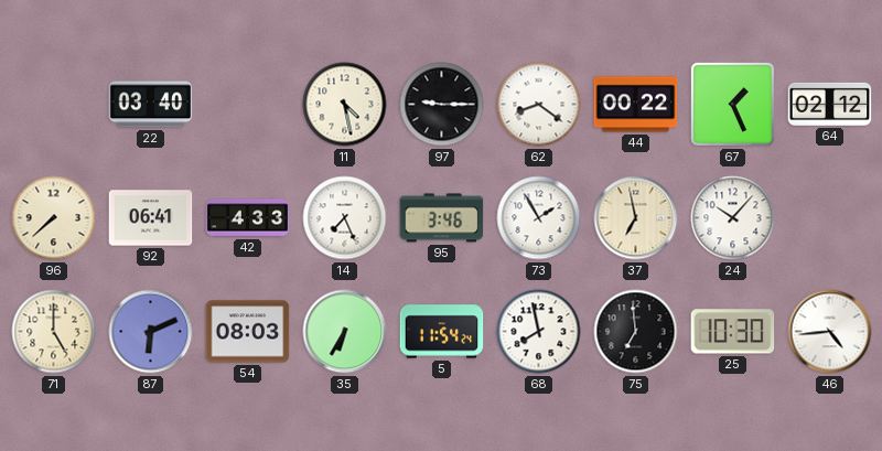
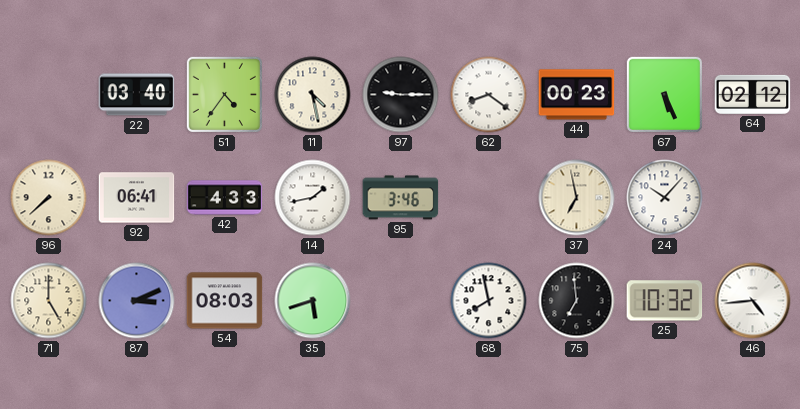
51: none -> 4:36 (224, 94)
44: 00:22 -> 00:23 (577, 95)
67: 1:26 -> 5:26 (664, 94)
14: 7:26 -> 1:43 (313, 198)
73: 1:55 -> none (539, 218)
87: 6:11 -> 3:11 (137, 301)
35: 6:35 -> 5:42 (313, 301)
5: 11:54 -> none (442, 332)
25: 10:30 -> 10:32 (665, 301)
